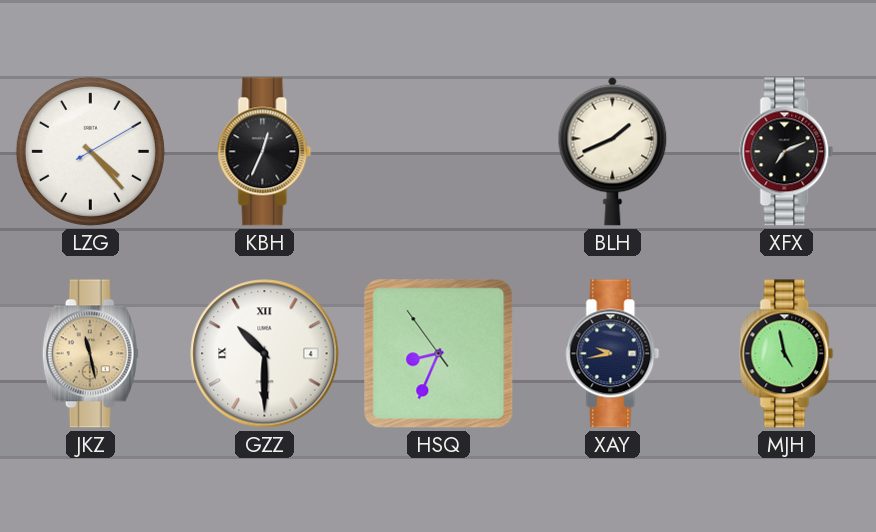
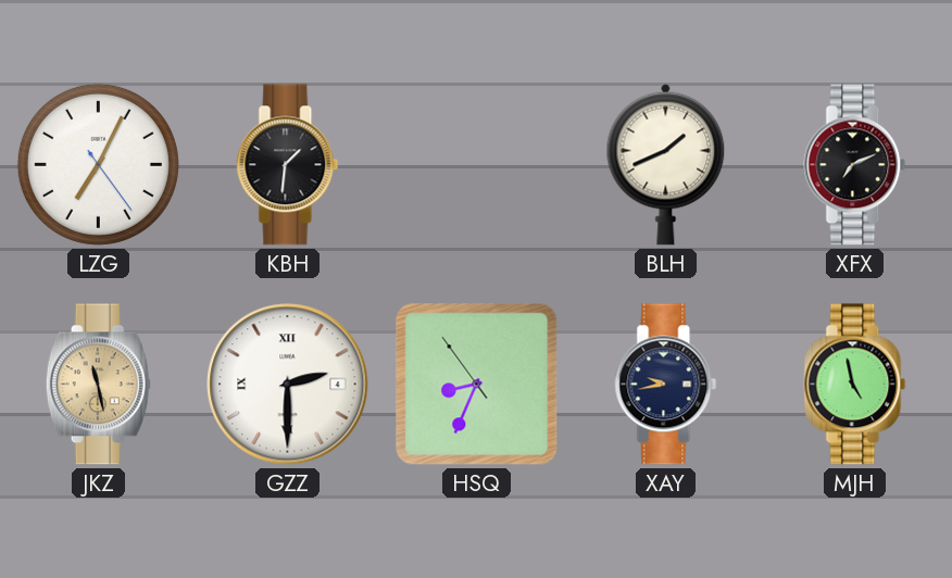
LZG: 4:23 -> 7:04 (98, 164)
KBH: 12:34 -> 1:31 (288, 165)
GZZ: 10:30 -> 2:30 (288, 385)
